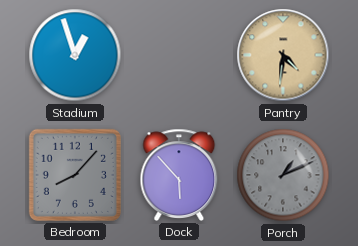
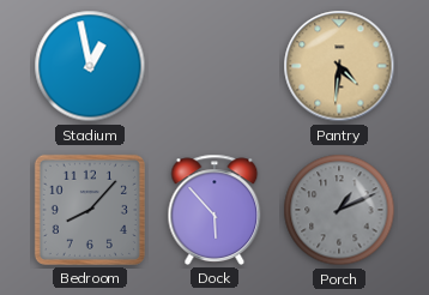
Stadium: 12:57 -> 12:58 (90, 66)
